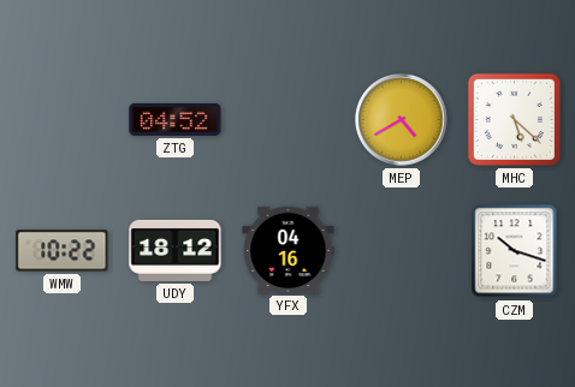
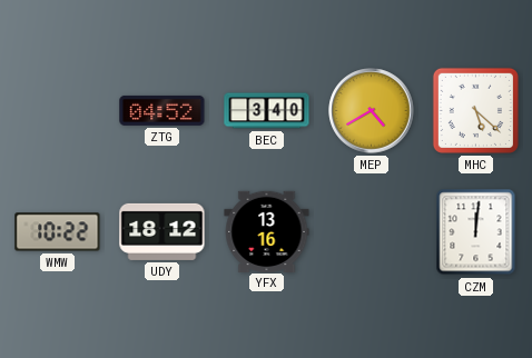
BEC: none -> 3:40 (267, 111)
YFX: 04:16 -> 13:16 (267, 231)
CZM: 10:18 -> 12:01 (476, 232)
